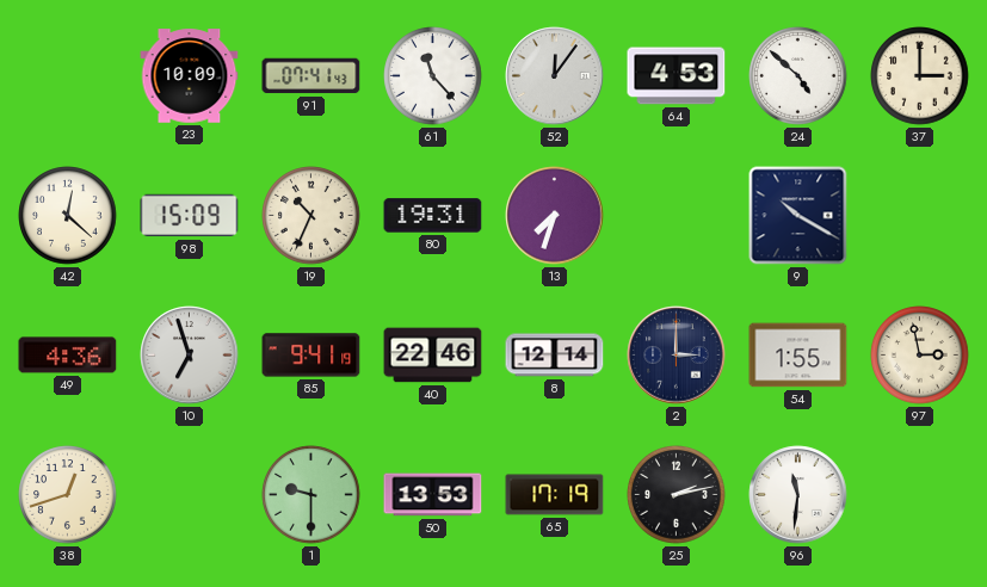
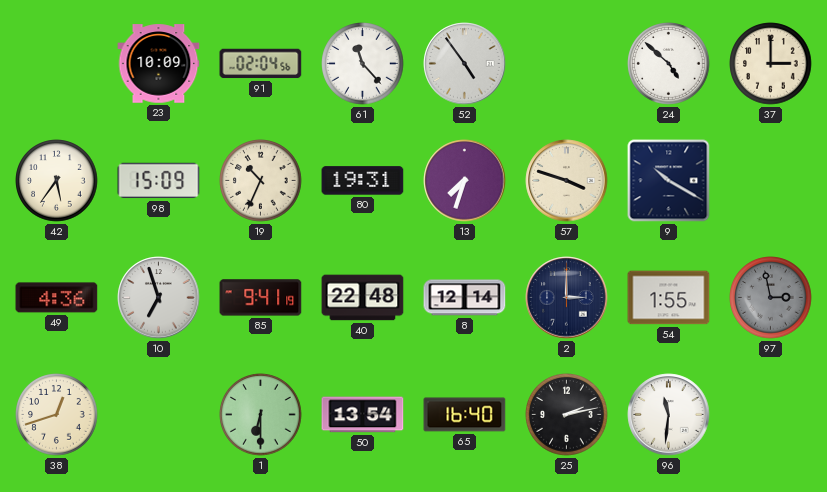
91: 07:41 -> 02:04 (261, 64)
52: 12:06 -> 4:54 (465, 64)
64: 4:53 -> none (677, 76)
42: 12:22 -> 5:36 (57, 181)
57: none -> 3:48 (567, 181)
40: 22:46 -> 22:48 (363, 298)
97 dial: cream -> grey (771, 298)
1: 9:30 -> 6:30 (261, 415)
50: 13:53 -> 13:54 (363, 415)
65: 17:19 -> 16:40 (465, 415)
